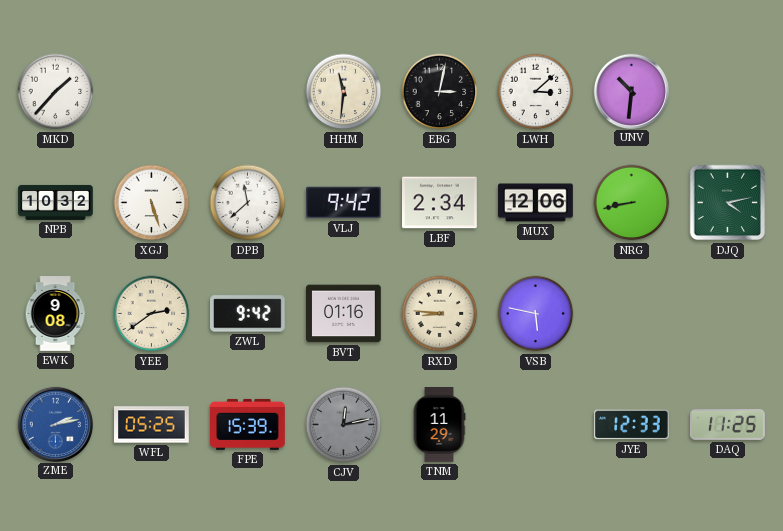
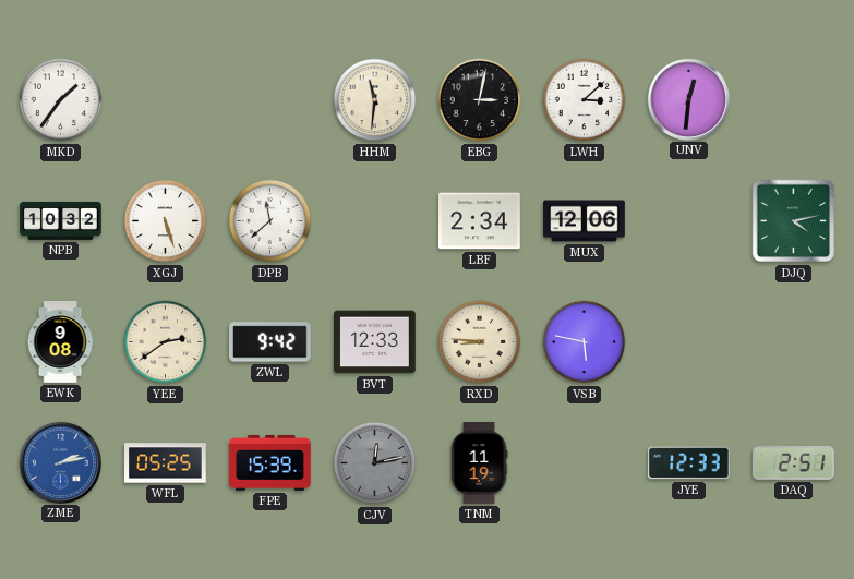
MKD: 1:37 -> 1:36 (61, 100)
UNV: 10:31 -> 12:31 (688, 99)
VLJ: 9:42 -> none (344, 203)
NRG: 8:43 -> none (632, 203)
BVT: 01:16 -> 12:33 (375, 342)
TNM: 11:29 -> 11:19 (479, 463)
DAQ: 11:25 -> 2:51 (794, 463)
